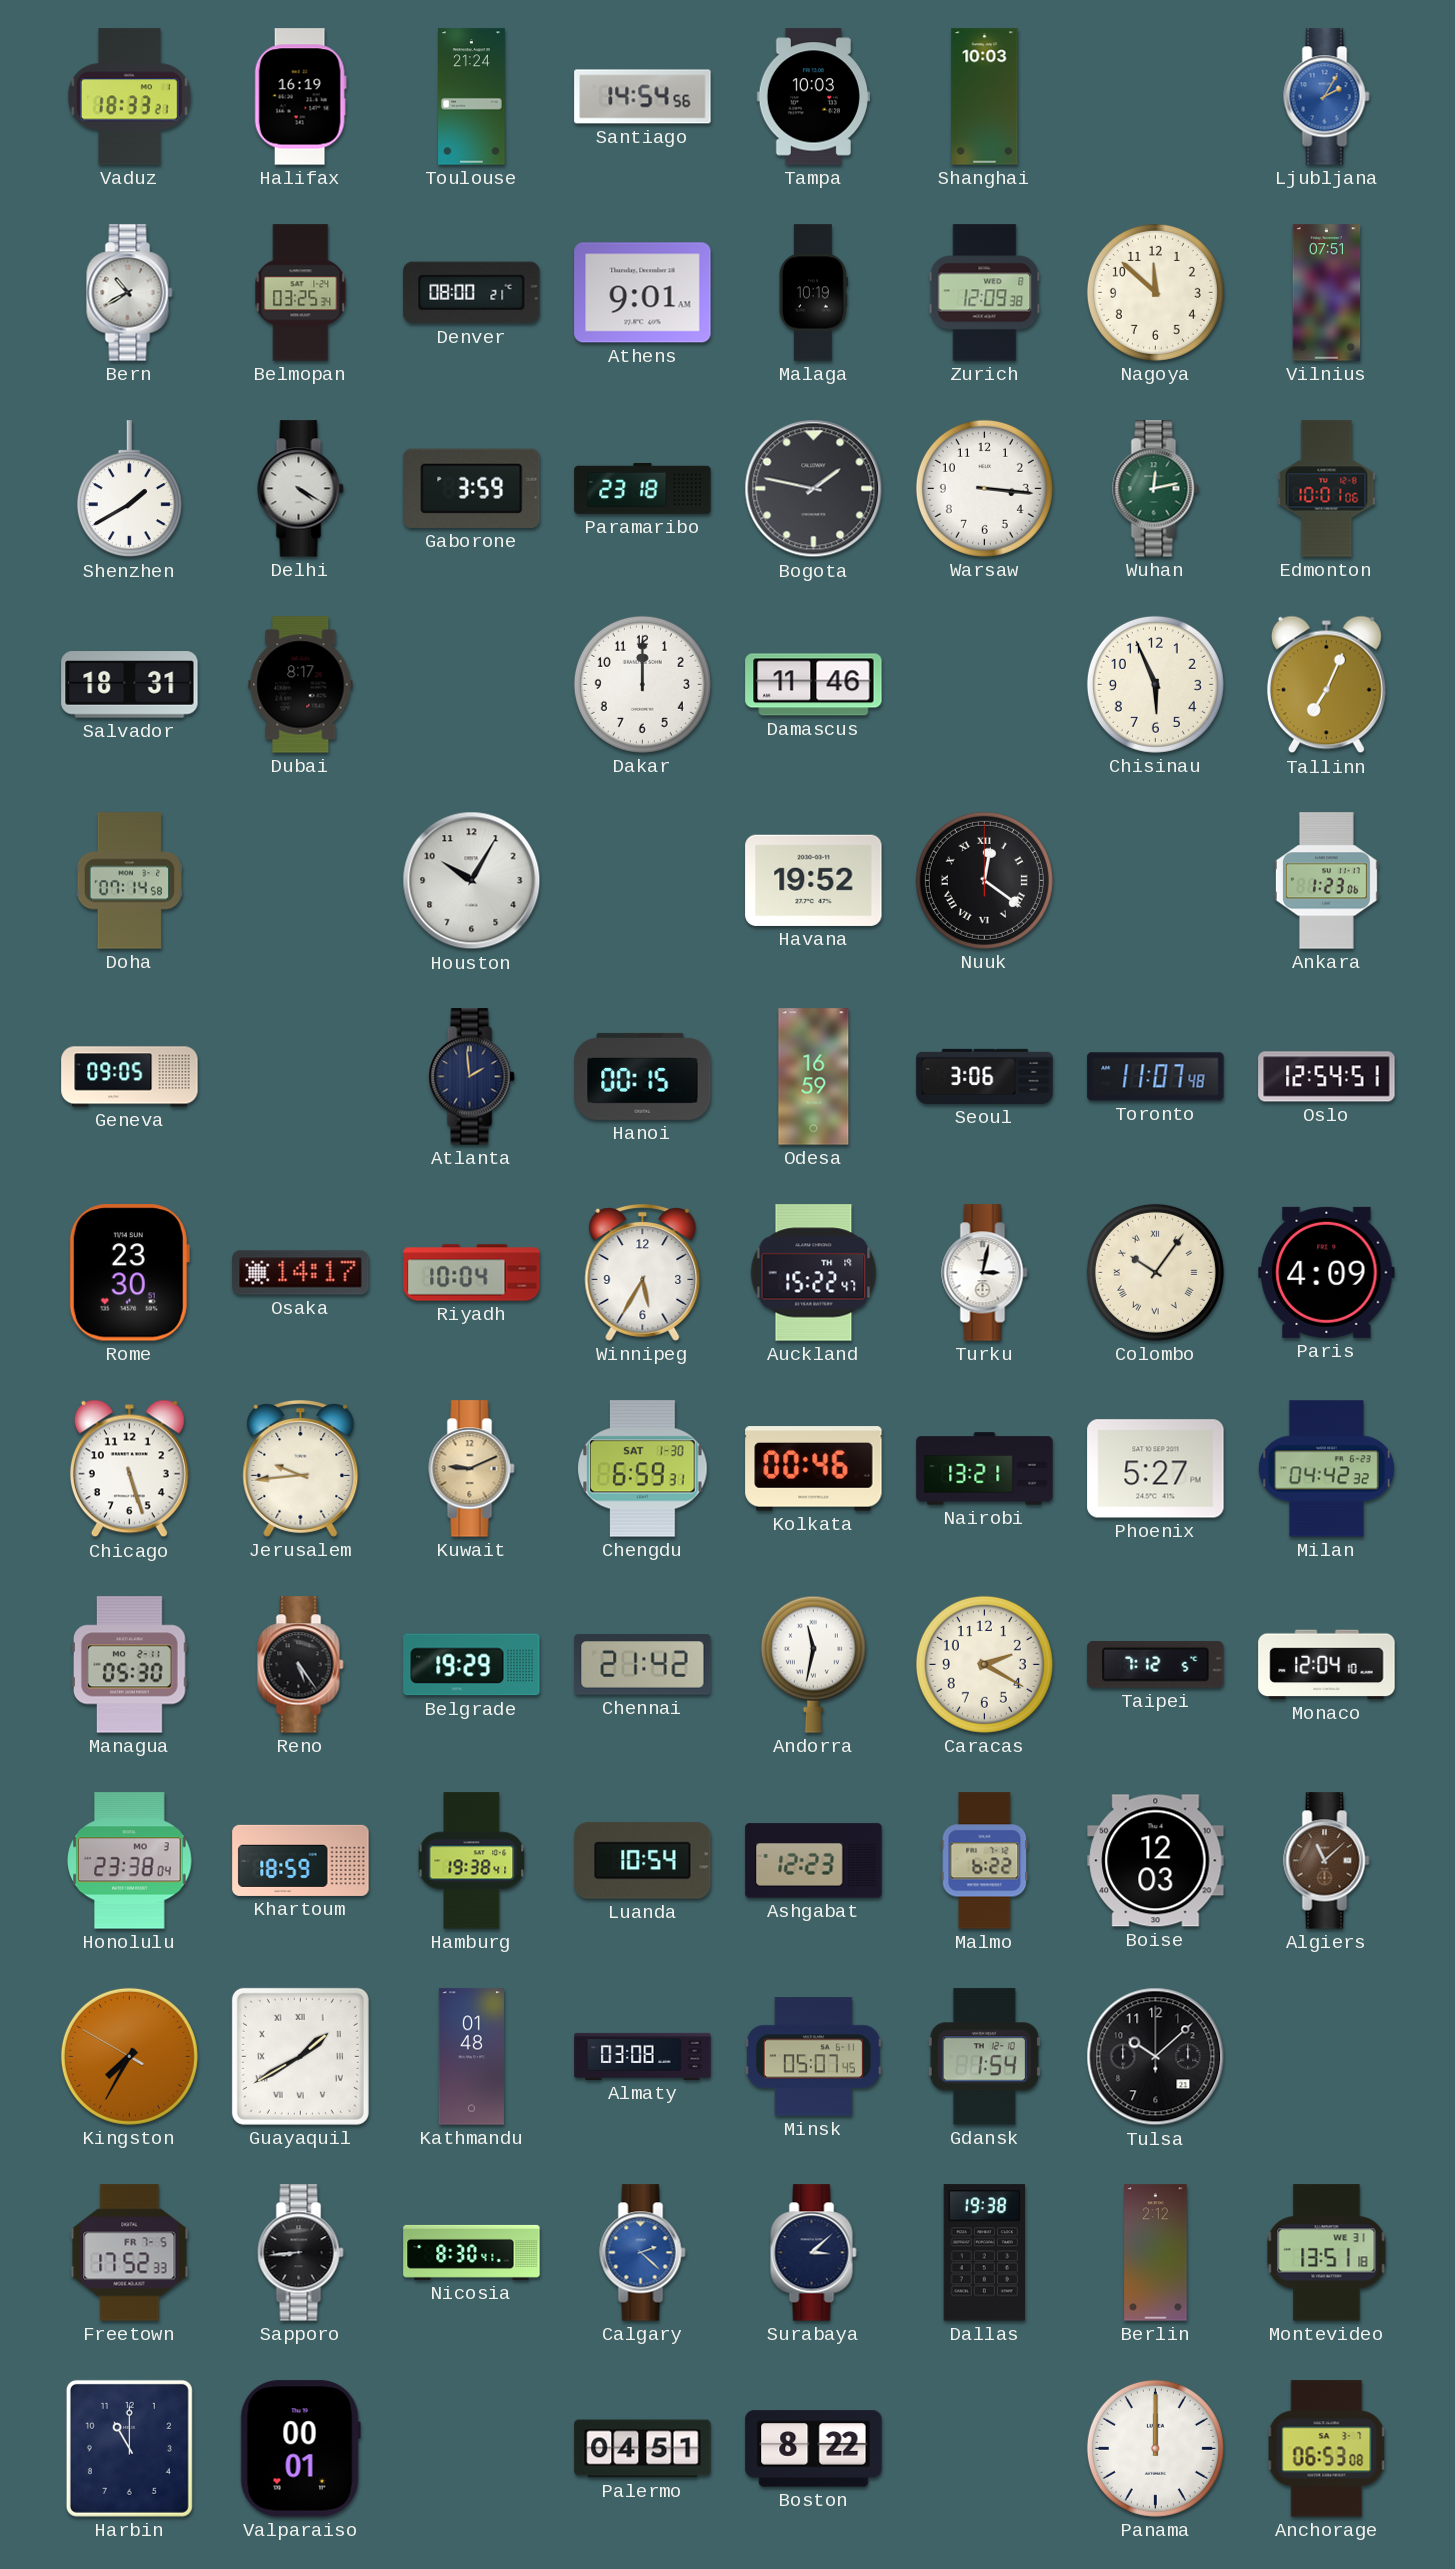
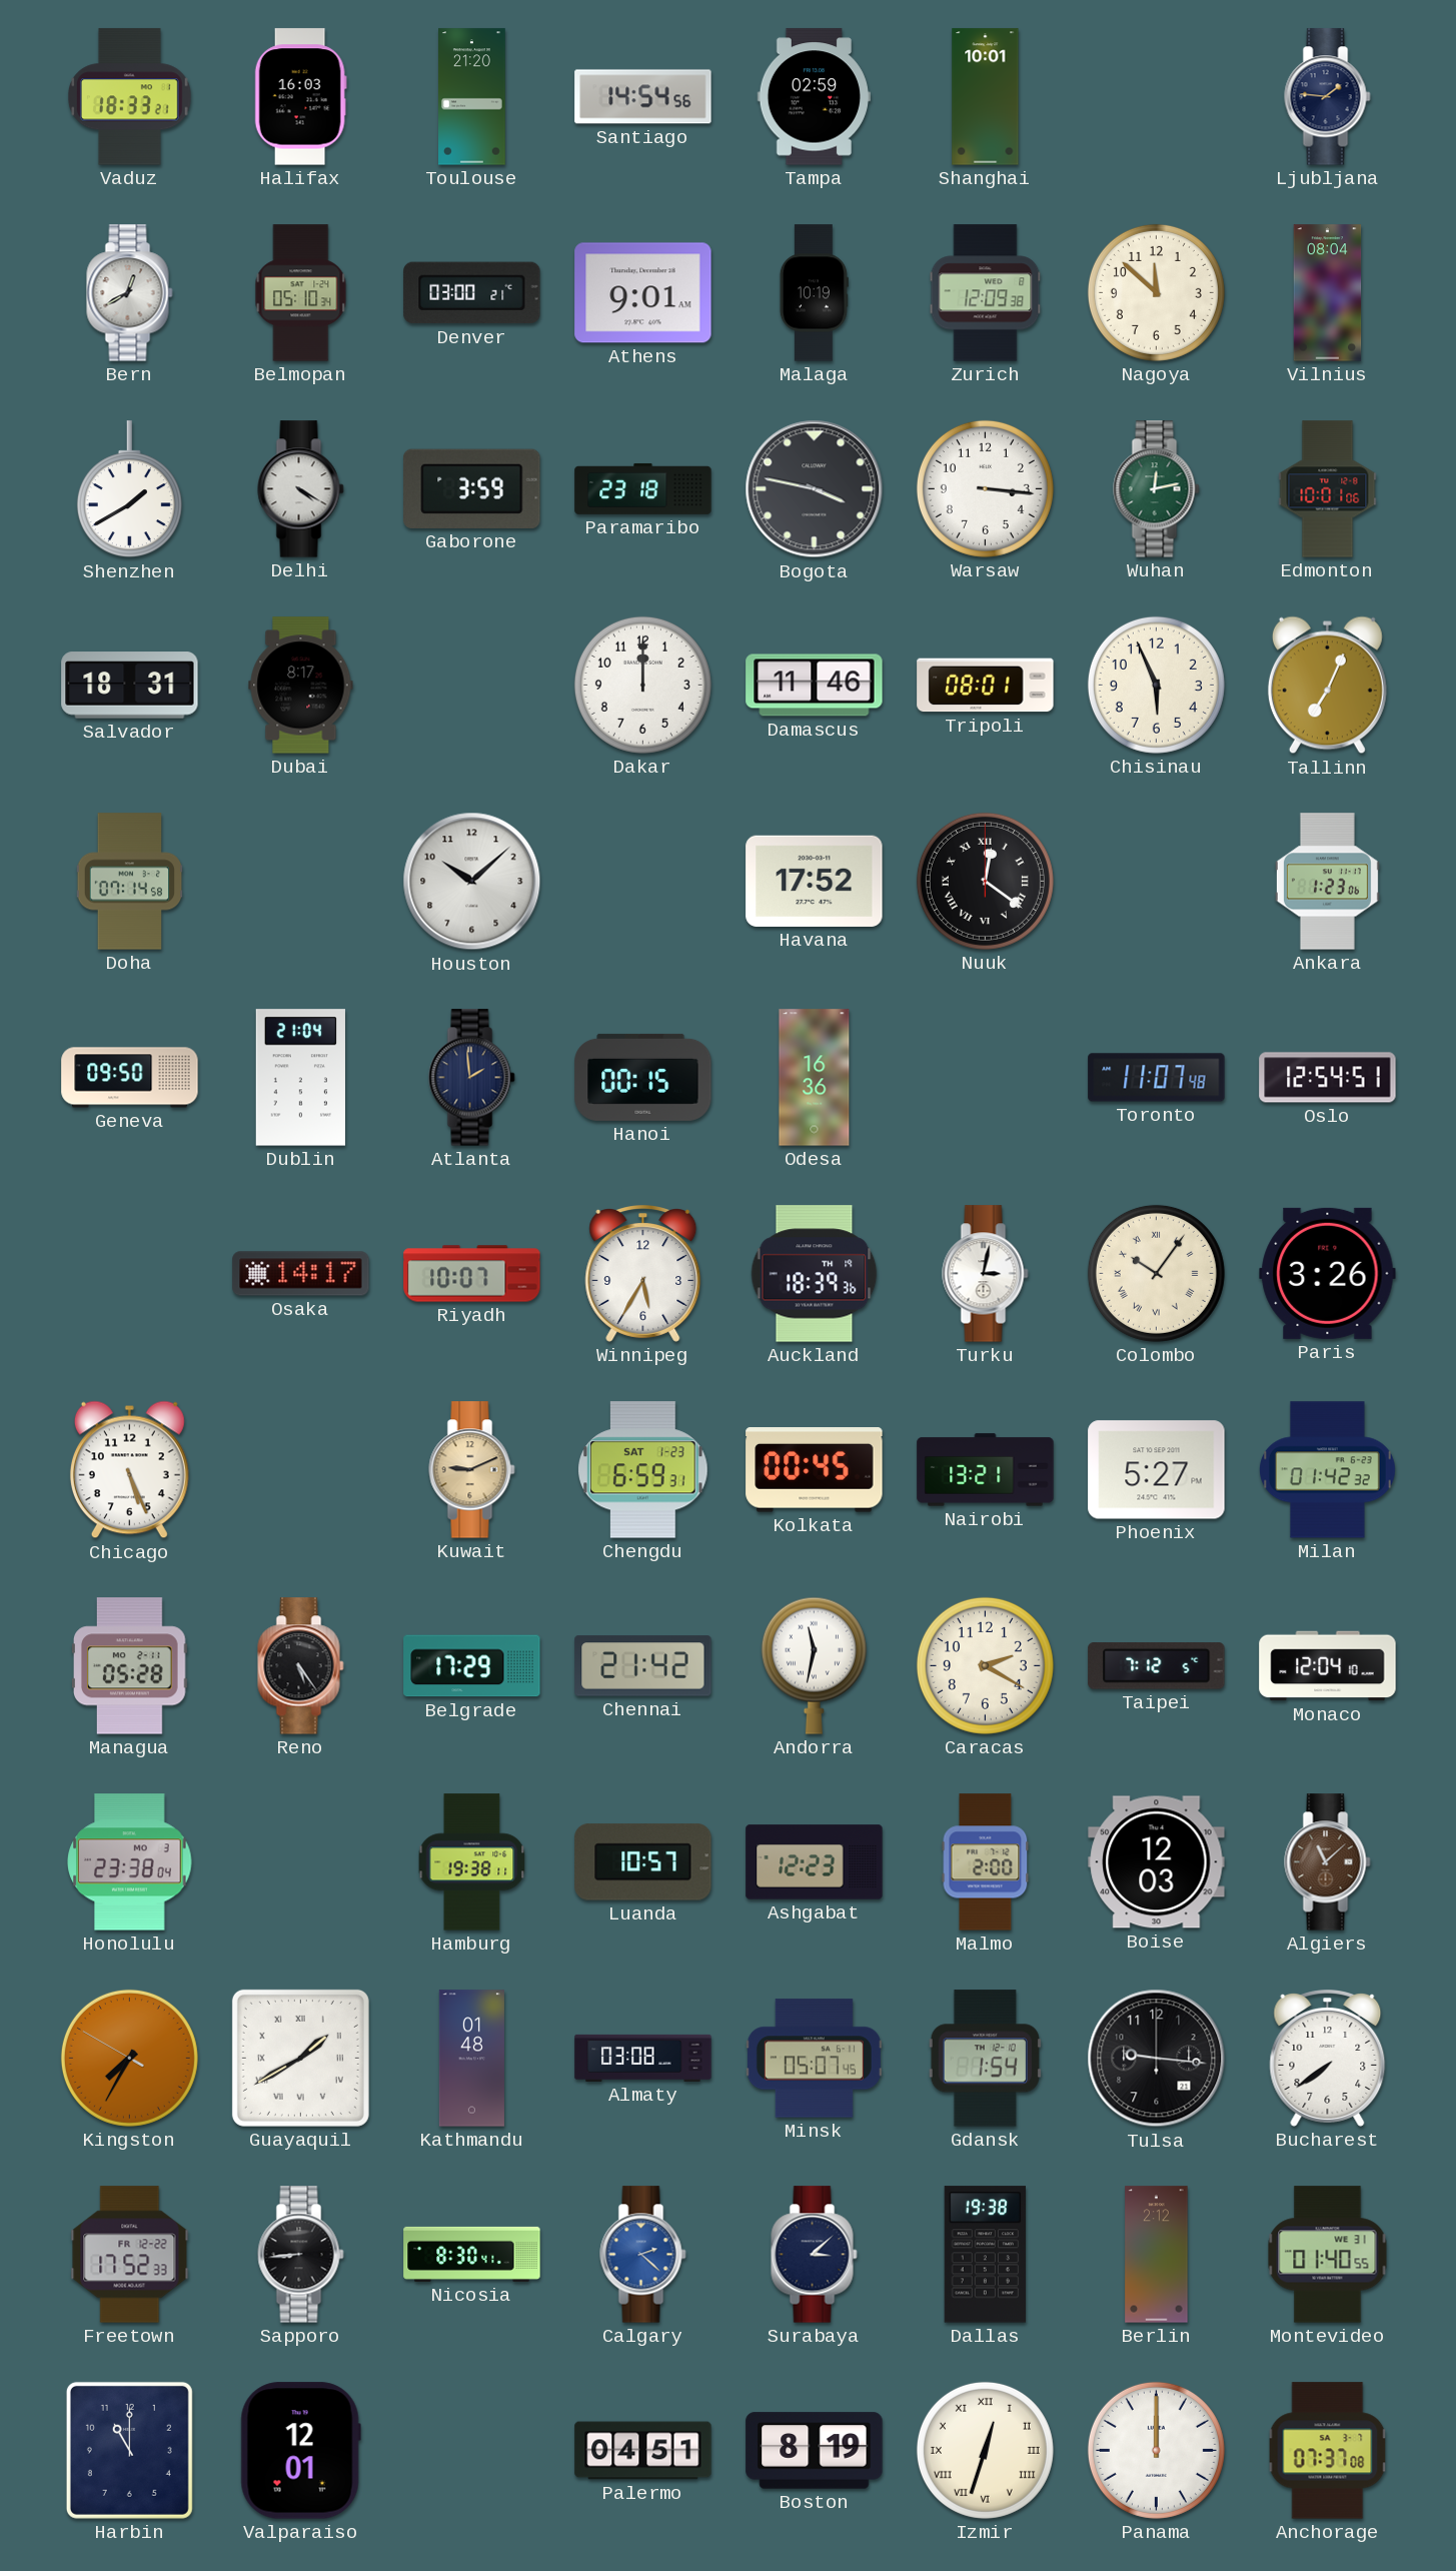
Halifax: 16:19 -> 16:03 (300, 97)
Toulouse: 21:24 -> 21:20 (472, 97)
Tampa: 10:03 -> 02:59 (814, 97)
Shanghai: 10:03 -> 10:01 (986, 97)
Ljubljana: 2:05 -> 1:46 (1328, 97)
Ljubljana dial: blue -> navy (1328, 97)
Bern: 10:40 -> 12:40 (130, 293)
Belmopan: 03:25 -> 05:10 (301, 293)
Denver: 08:00 -> 03:00 (472, 293)
Vilnius: 07:51 -> 08:04 (1328, 293)
Bogota: 1:47 -> 3:47 (815, 489)
Tripoli: none -> 08:01 (986, 686)
Houston: 10:05 -> 10:08 (472, 882)
Havana: 19:52 -> 17:52 (815, 881)
Geneva: 09:05 -> 09:50 (130, 1078)
Dublin: none -> 21:04 (300, 1078)
Odesa: 16:59 -> 16:36 (815, 1078)
Seoul: 3:06 -> none (985, 1076)
Rome: 23:30 -> none (129, 1273)
Riyadh: 10:04 -> 10:07 (472, 1274)
Auckland: 15:22 -> 18:39 (815, 1274)
Paris: 4:09 -> 3:26 (1328, 1273)
Chicago: 5:27 -> 5:26 (129, 1470)
Jerusalem: 9:44 -> none (301, 1469)
Chengdu date: SAT 1-30 -> SAT 1-23 (643, 1470)
Kolkata: 00:46 -> 00:45 (815, 1470)
Milan: 04:42 -> 01:42 (1327, 1470)
Managua: 05:30 -> 05:28 (130, 1666)
Belgrade: 19:29 -> 17:29 (472, 1666)
Khartoum: 18:59 -> none (301, 1860)
Hamburg: 19:38:41 -> 19:38:11 (472, 1862)
Luanda: 10:54 -> 10:57 (643, 1862)
Malmo: 6:22 -> 2:00 (986, 1862)
Tulsa: 10:08 -> 9:16 (1157, 2059)
Bucharest: none -> 7:39 (1328, 2059)
Freetown date: FR 7-5 -> FR 12-22 (130, 2255)
Montevideo: 13:51 -> 01:40 (1328, 2255)
Valparaiso: 00:01 -> 12:01 (300, 2451)
Boston: 8:22 -> 8:19 (815, 2451)
Izmir: none -> 12:33 (985, 2450)
Anchorage: 06:53 -> 07:37 (1328, 2451)
